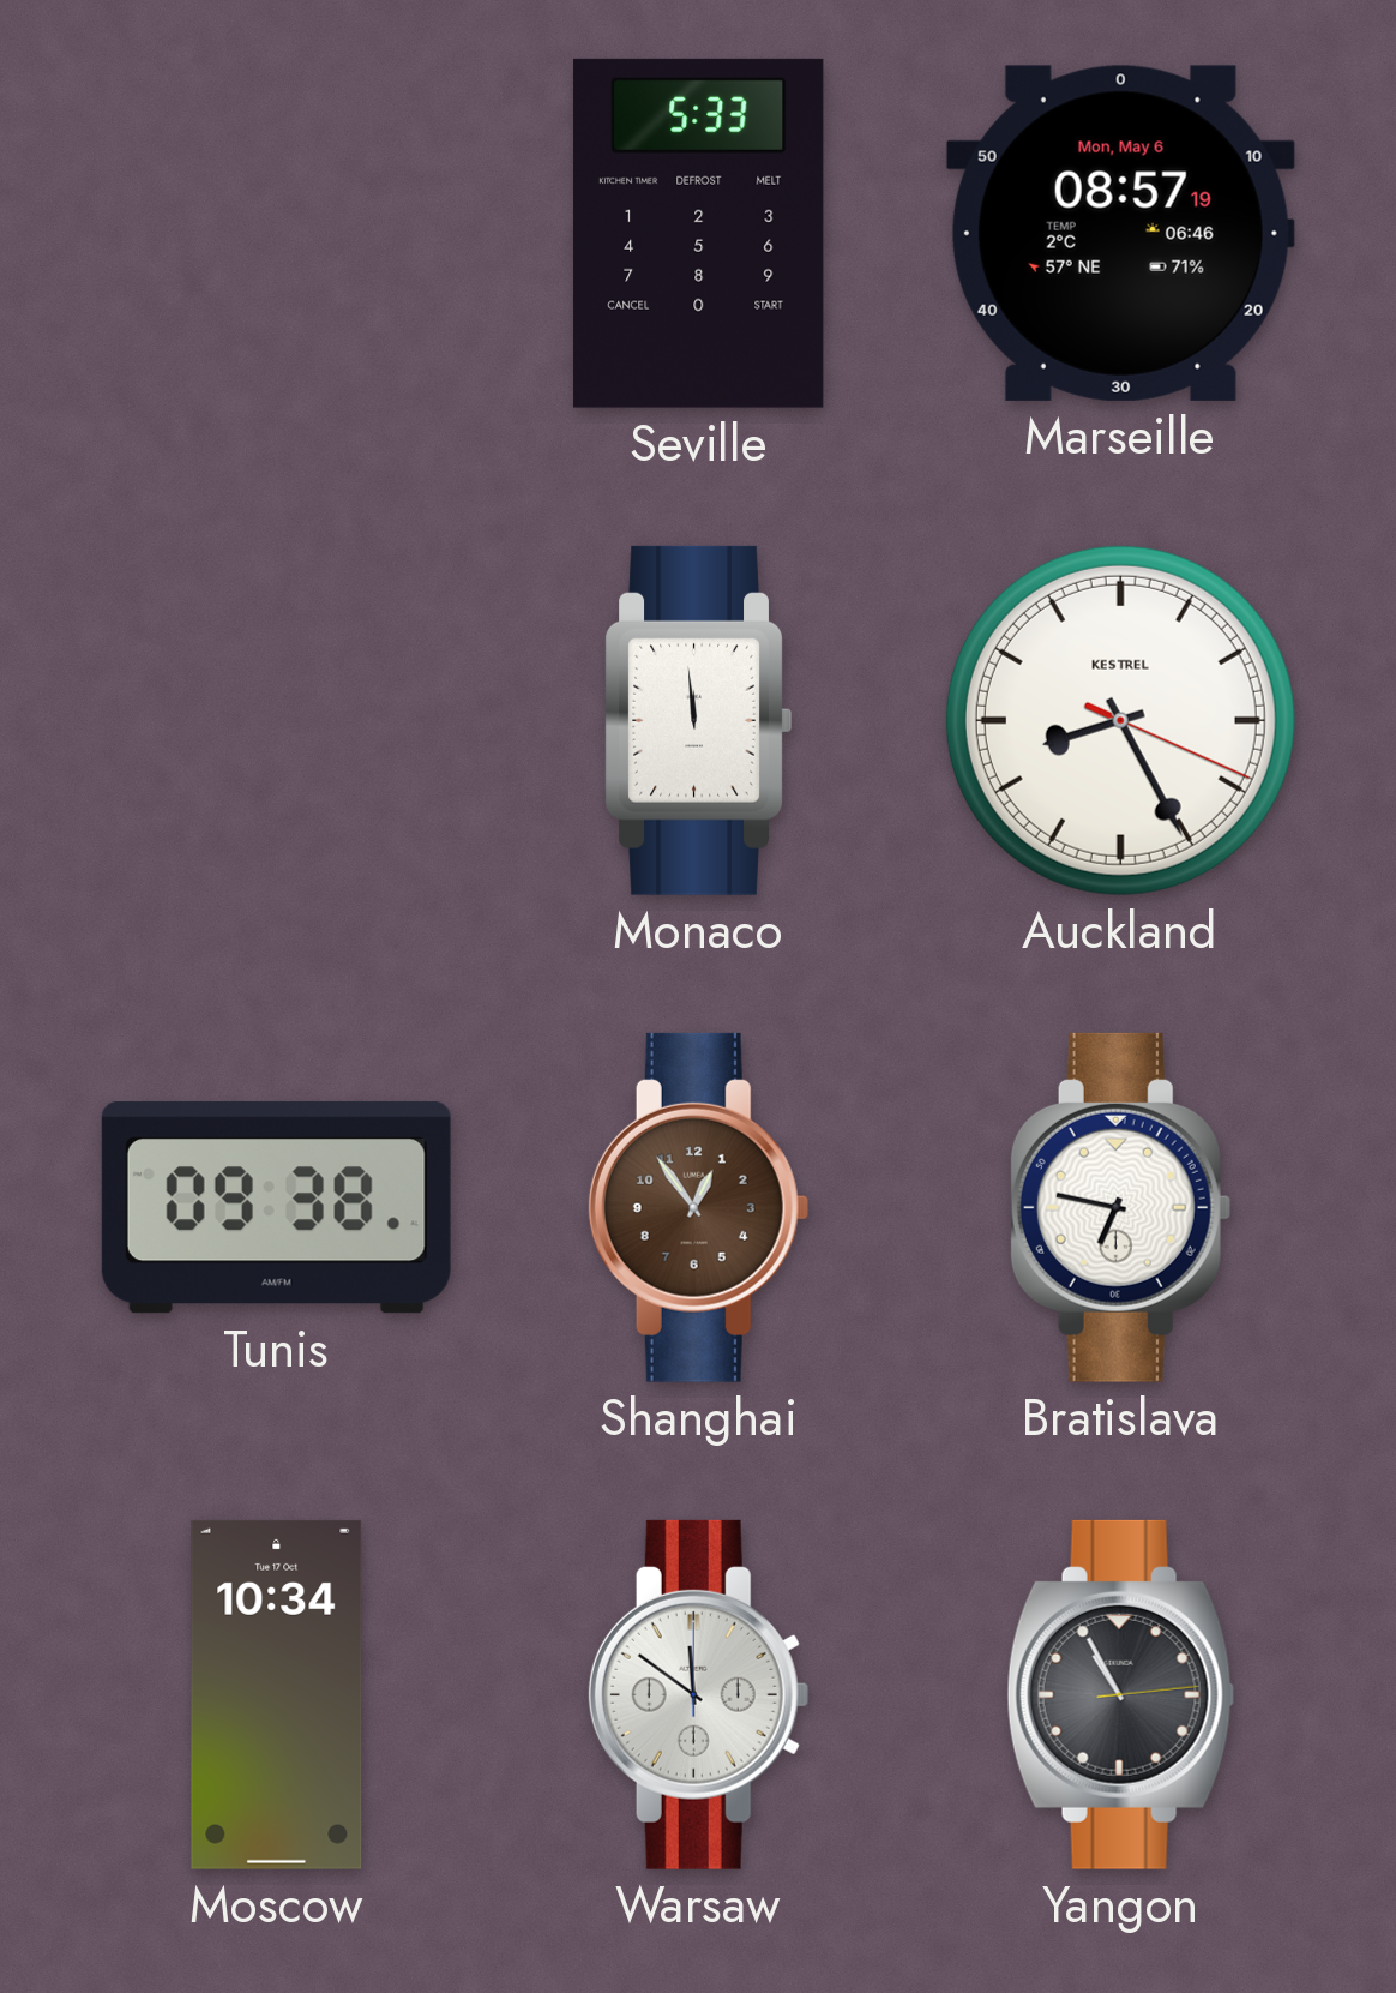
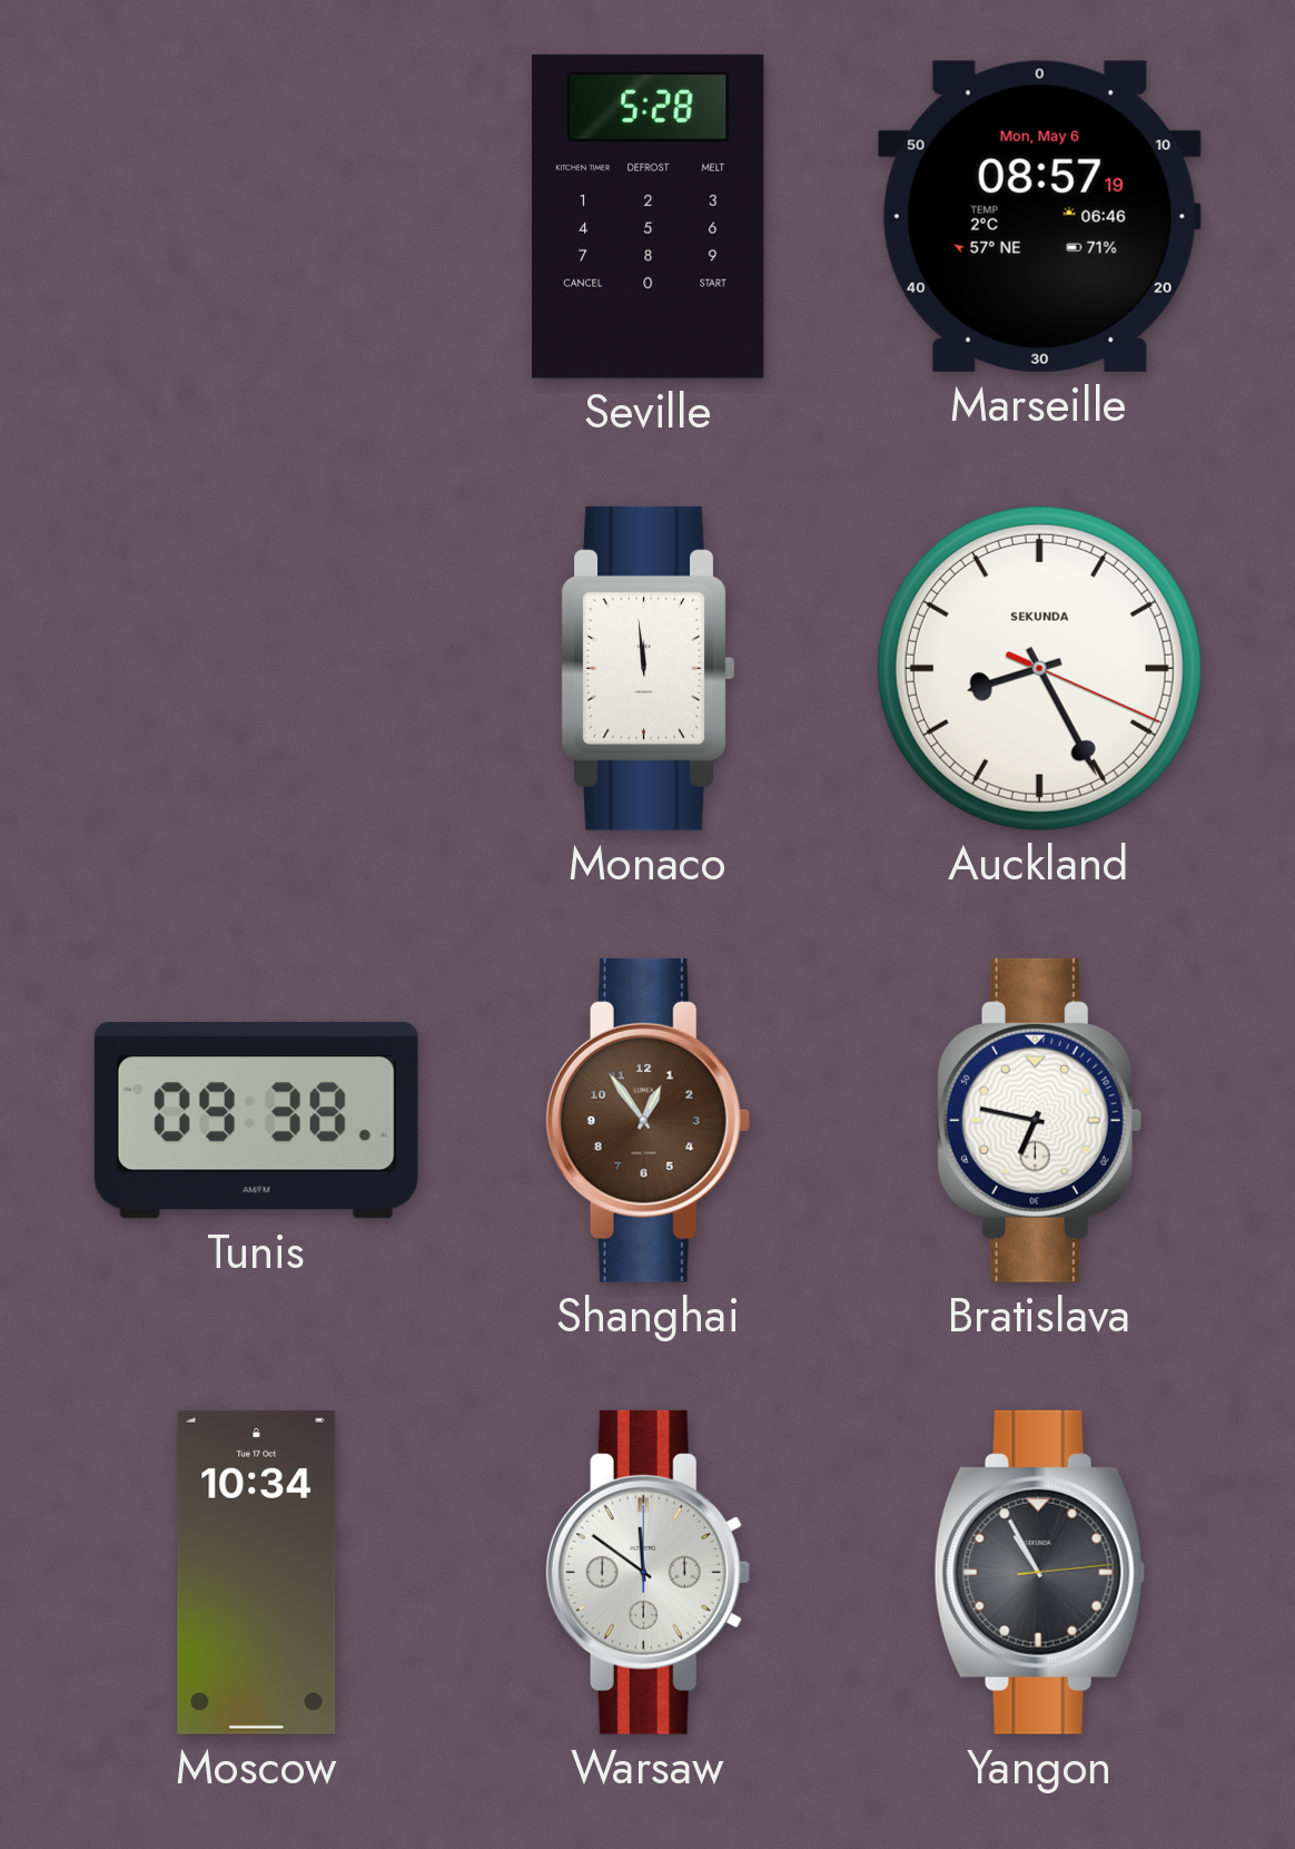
Seville: 5:33 -> 5:28 (649, 216)
Auckland brand: KESTREL -> SEKUNDA (1039, 668)
